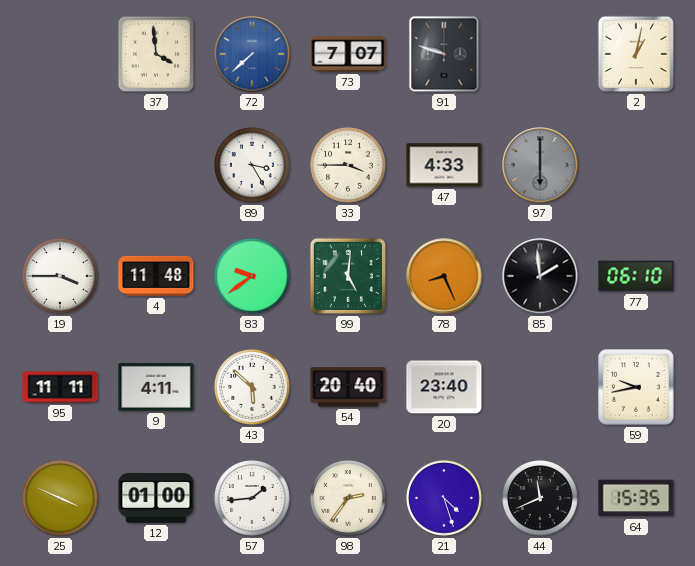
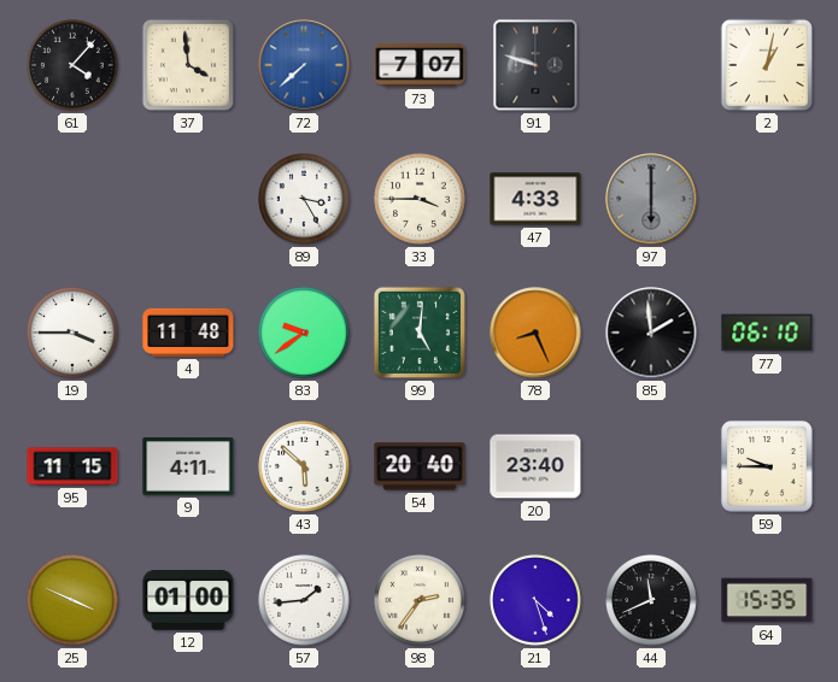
61: none -> 4:07 (72, 65)
95: 11:11 -> 11:15 (72, 466)
59: 9:43 -> 9:45 (767, 466)
